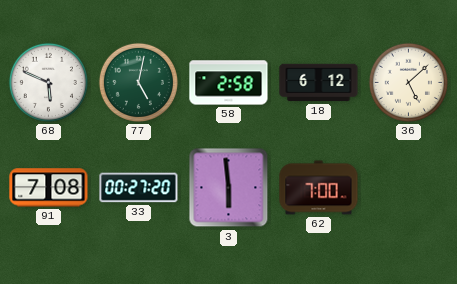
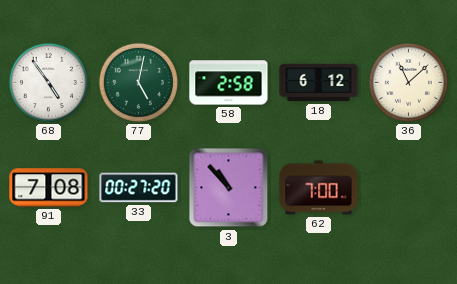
68: 5:49 -> 4:54 (48, 82)
36: 5:08 -> 11:08 (408, 82)
3: 5:59 -> 10:53 (229, 188)
